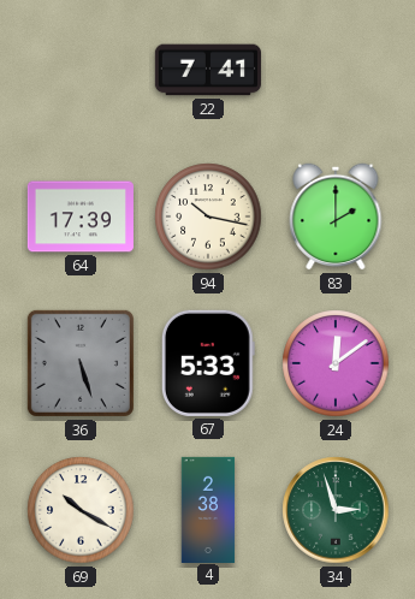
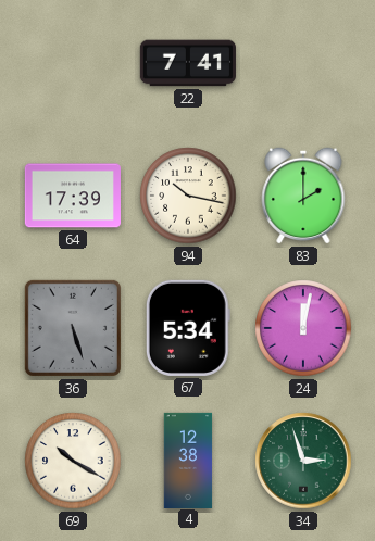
67: 5:33 -> 5:34 (188, 328)
24: 12:09 -> 12:02 (303, 328)
4: 2:38 -> 12:38 (188, 460)
